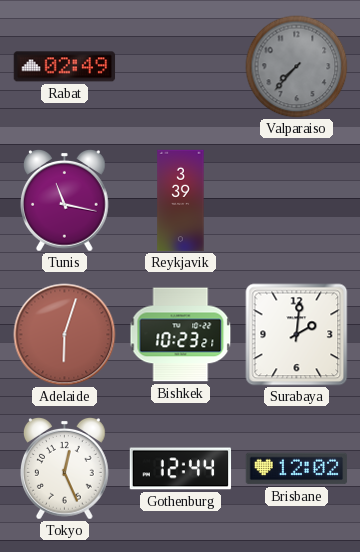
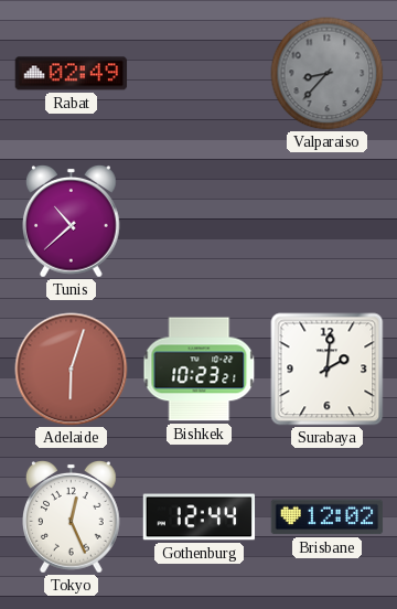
Valparaiso: 7:37 -> 8:37 (328, 74)
Tunis: 11:17 -> 10:38 (72, 222)
Reykjavik: 3:39 -> none (181, 201)
